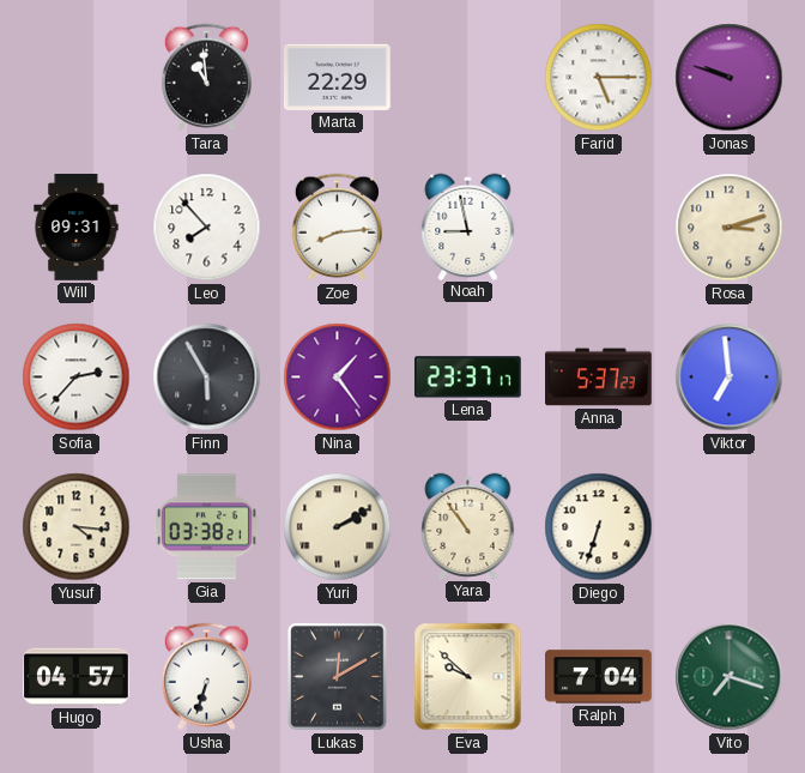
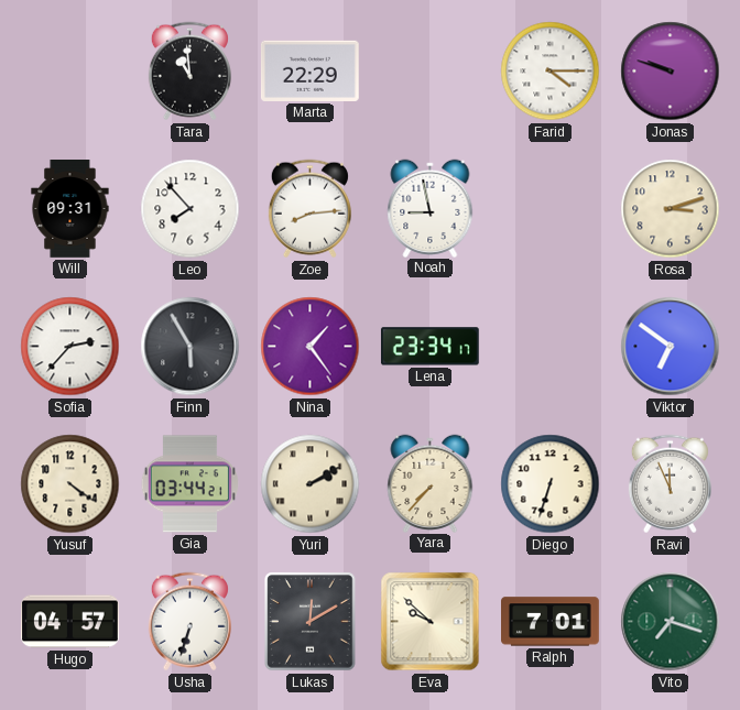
Farid: 5:15 -> 4:15 (551, 72)
Lena: 23:37 -> 23:34 (429, 347)
Anna: 5:37 -> none (599, 378)
Viktor: 6:59 -> 6:51 (671, 347)
Yusuf: 4:16 -> 4:21 (70, 484)
Gia: 03:38 -> 03:44 (189, 484)
Yara: 10:54 -> 7:37 (431, 483)
Ravi: none -> 11:56 (670, 484)
Ralph: 7:04 -> 7:01 (551, 622)
